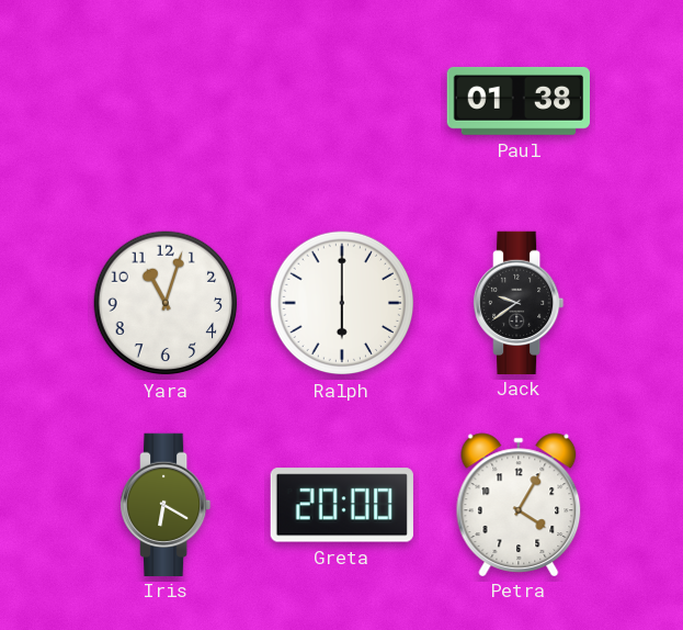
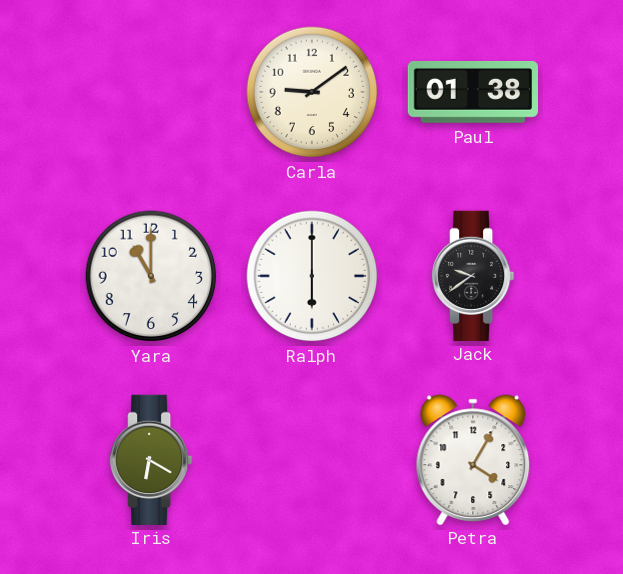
Carla: none -> 9:09 (312, 92)
Yara: 11:03 -> 11:00 (151, 276)
Greta: 20:00 -> none (342, 505)
